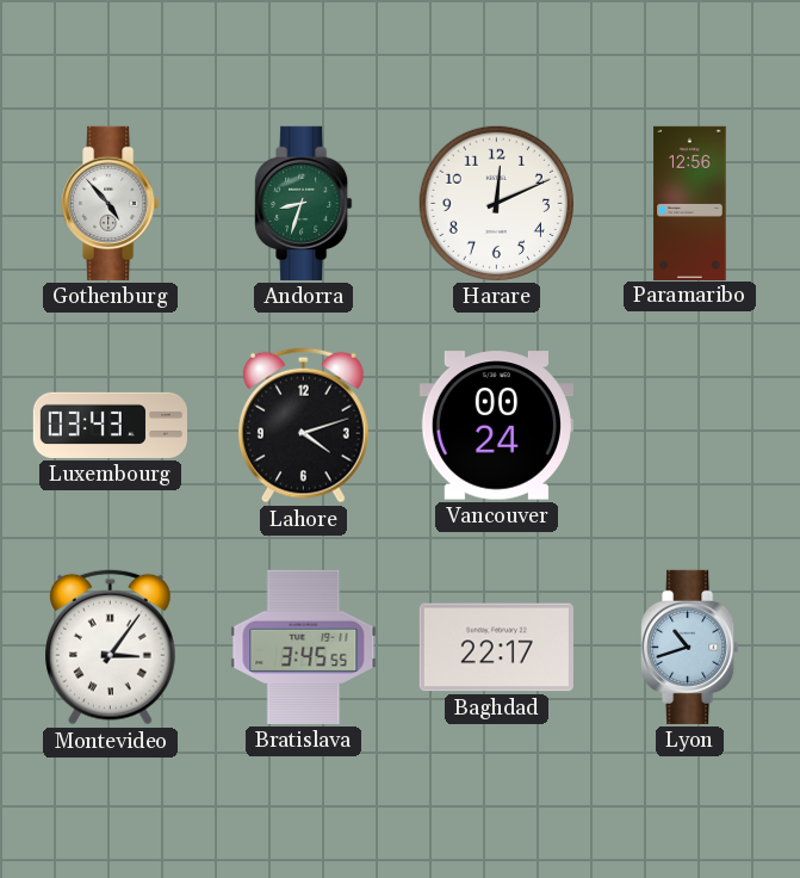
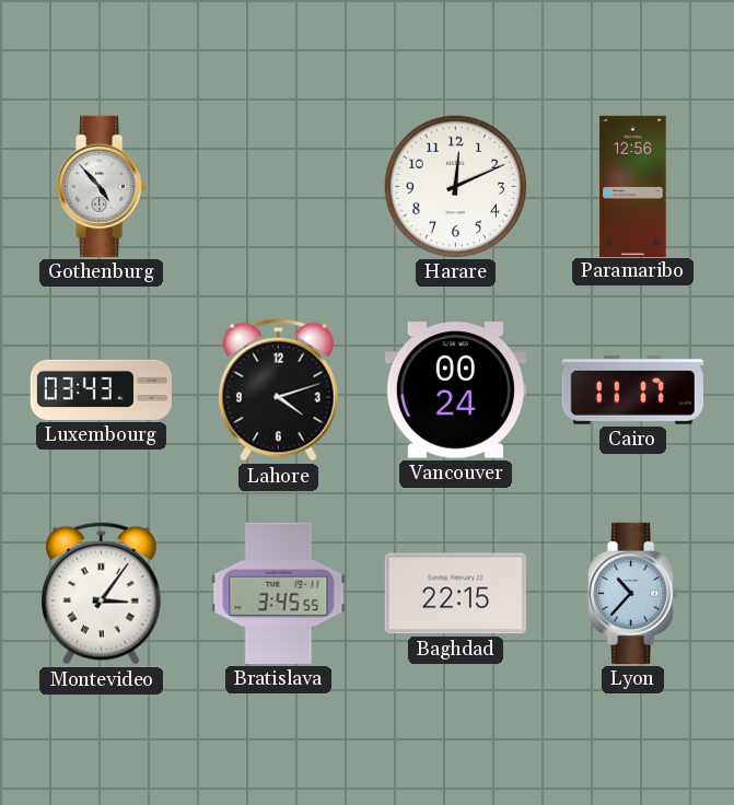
Andorra: 8:33 -> none (304, 203)
Cairo: none -> 11:17 (632, 389)
Baghdad: 22:17 -> 22:15 (455, 594)
Lyon: 10:42 -> 10:37 (633, 593)
